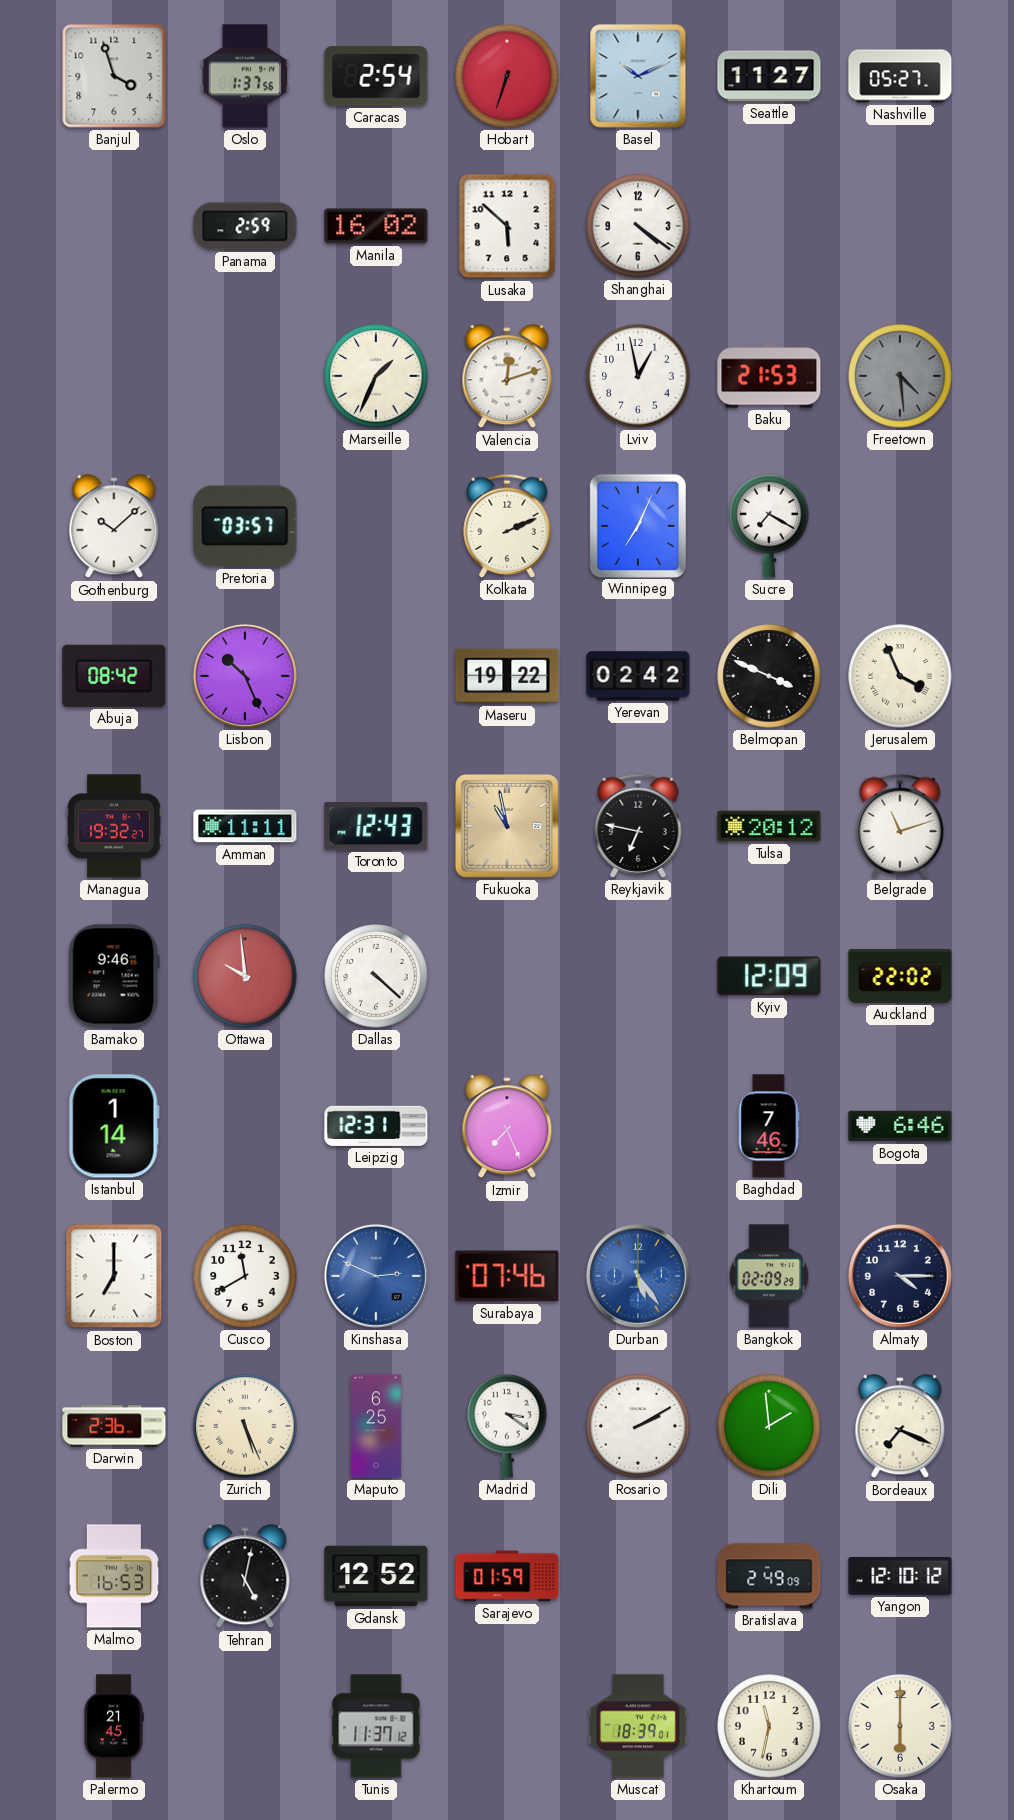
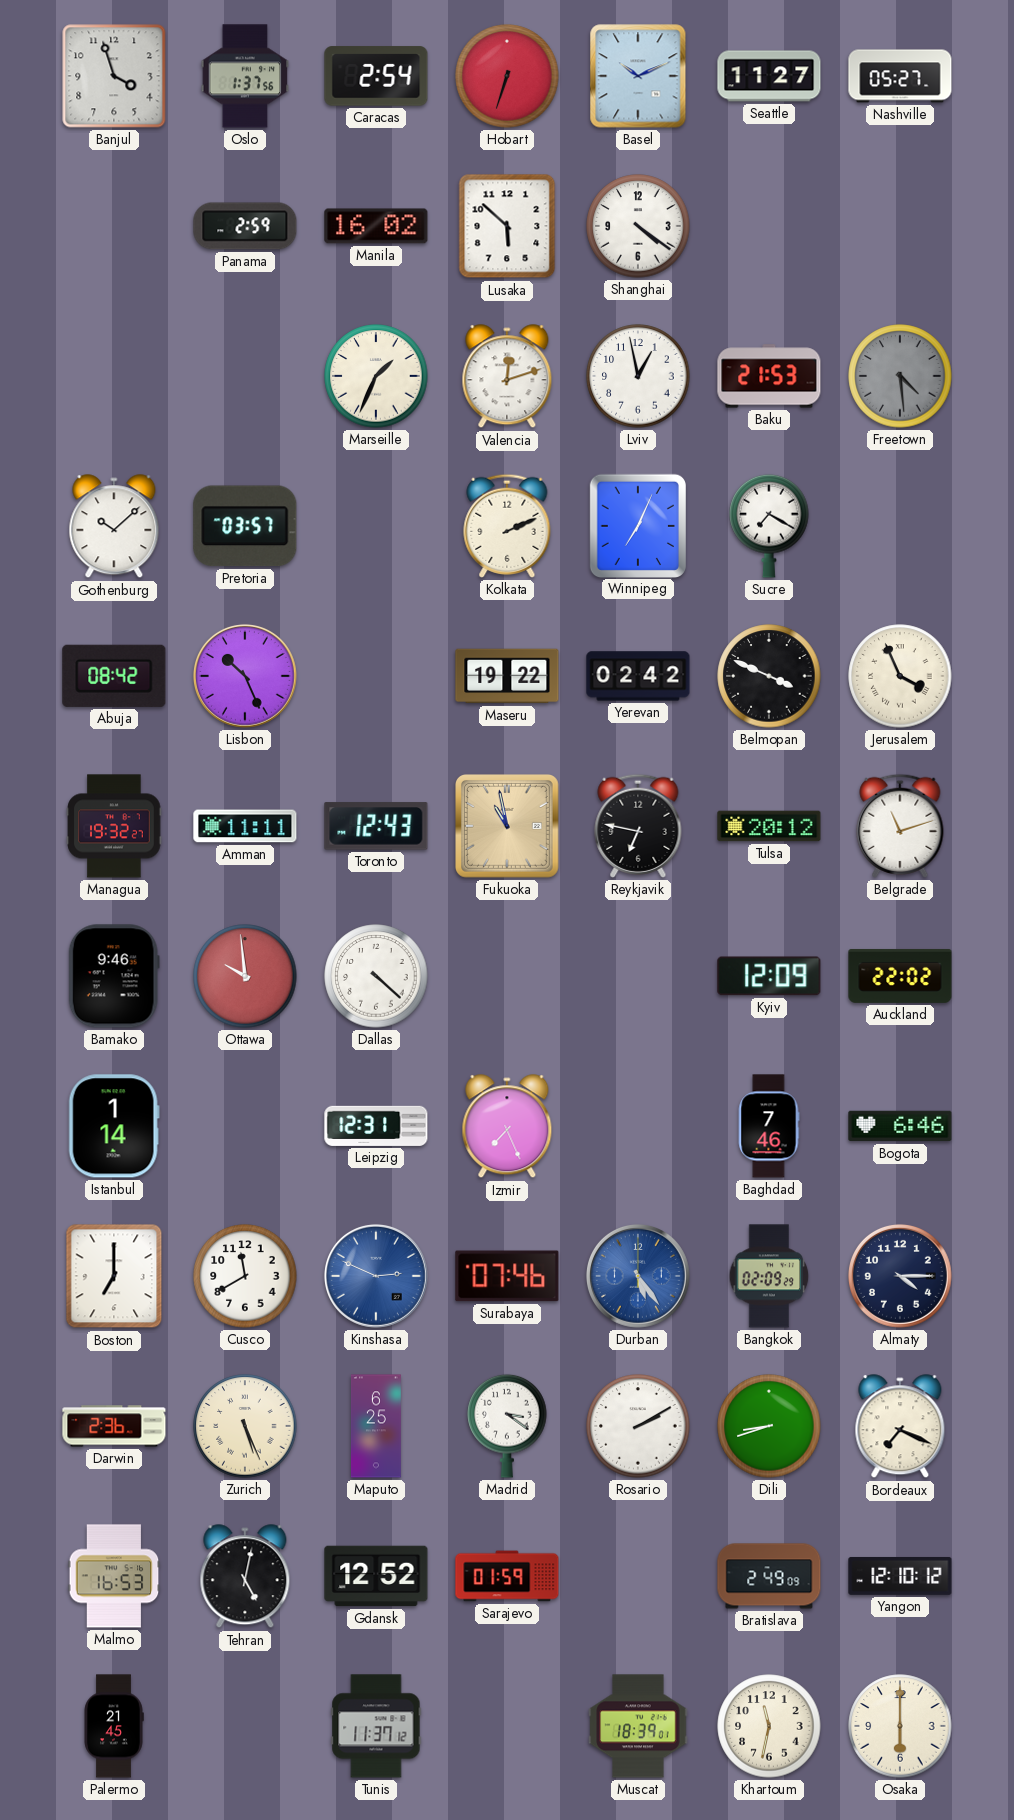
Dili: 1:59 -> 8:42 (769, 1426)
